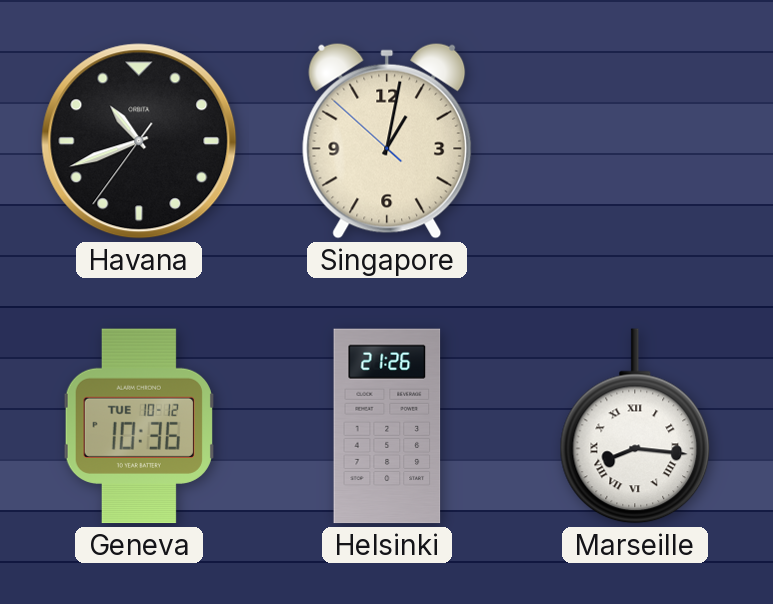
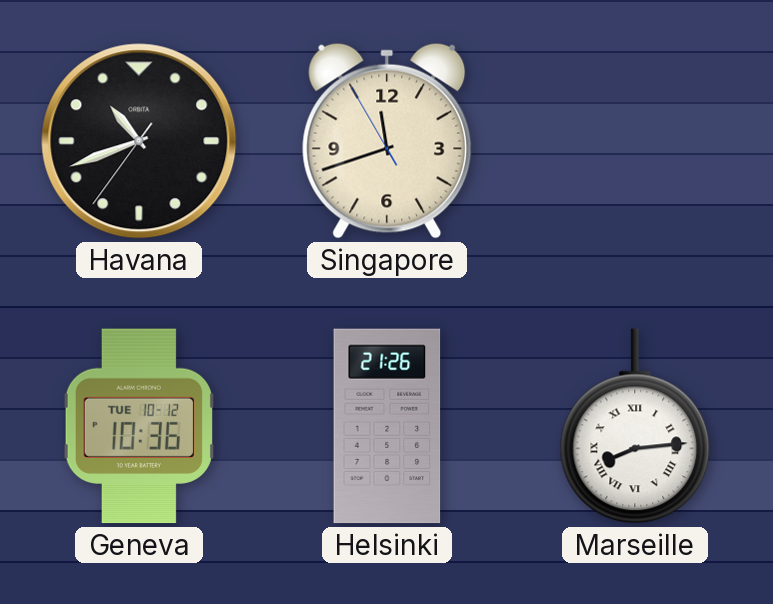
Singapore: 1:01 -> 11:41 (387, 141)
Marseille: 8:16 -> 8:14 (635, 426)
